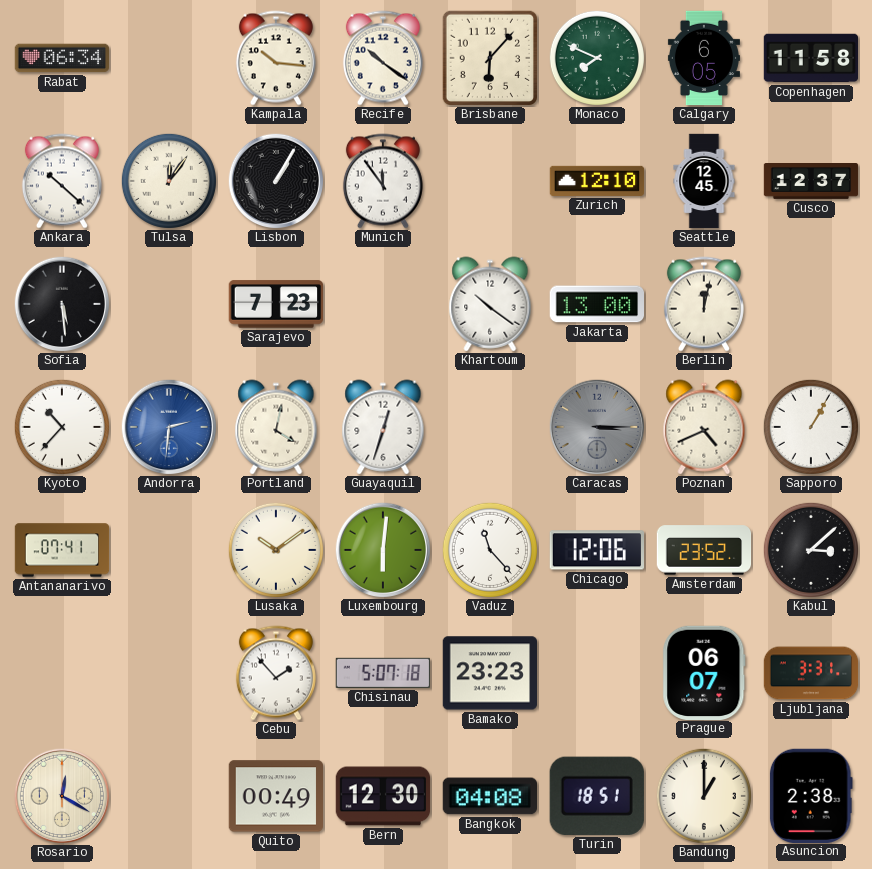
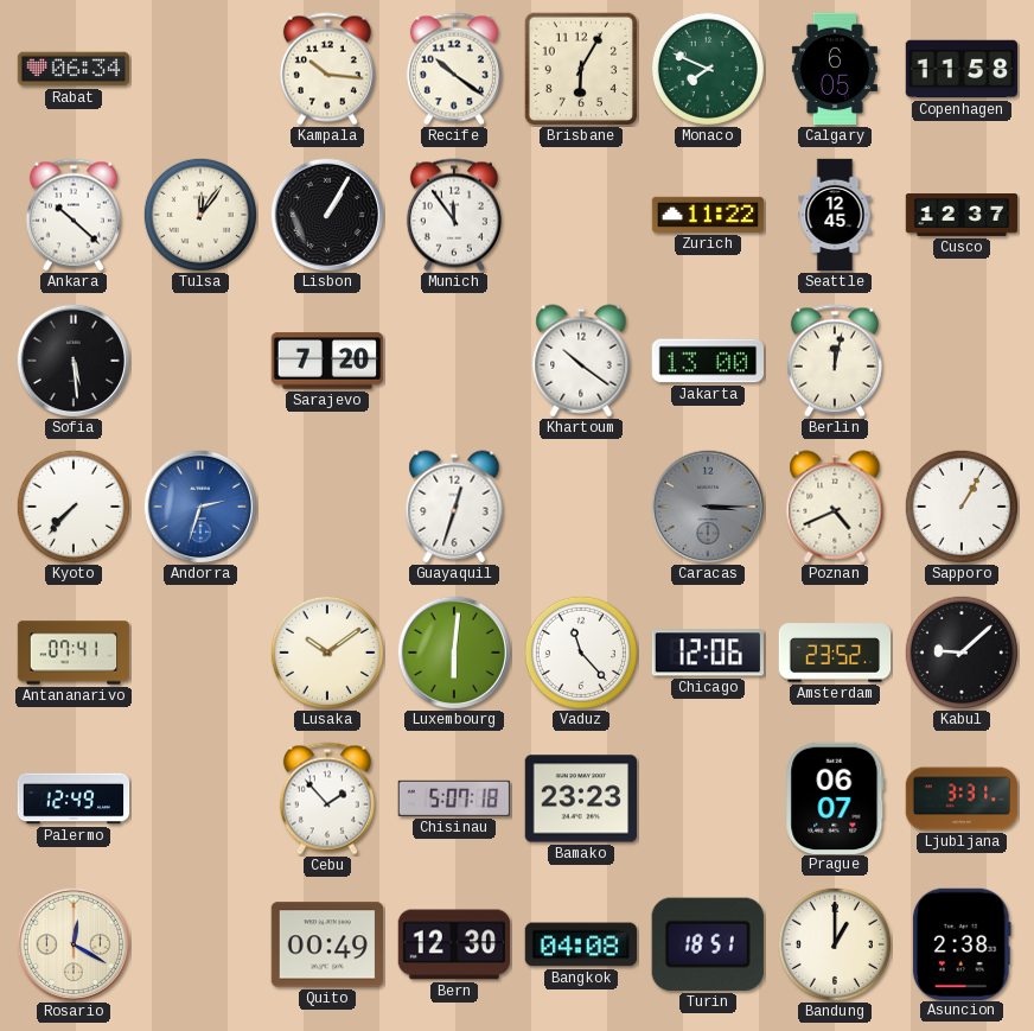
Brisbane: 6:07 -> 6:05 (580, 68)
Zurich: 12:10 -> 11:22 (708, 215)
Sarajevo: 7:23 -> 7:20 (327, 361)
Kyoto: 10:37 -> 7:37 (74, 507)
Andorra: 2:31 -> 2:33 (199, 505)
Portland: 4:02 -> none (276, 427)
Kabul: 3:08 -> 9:08 (962, 653)
Palermo: none -> 12:49 (74, 798)
